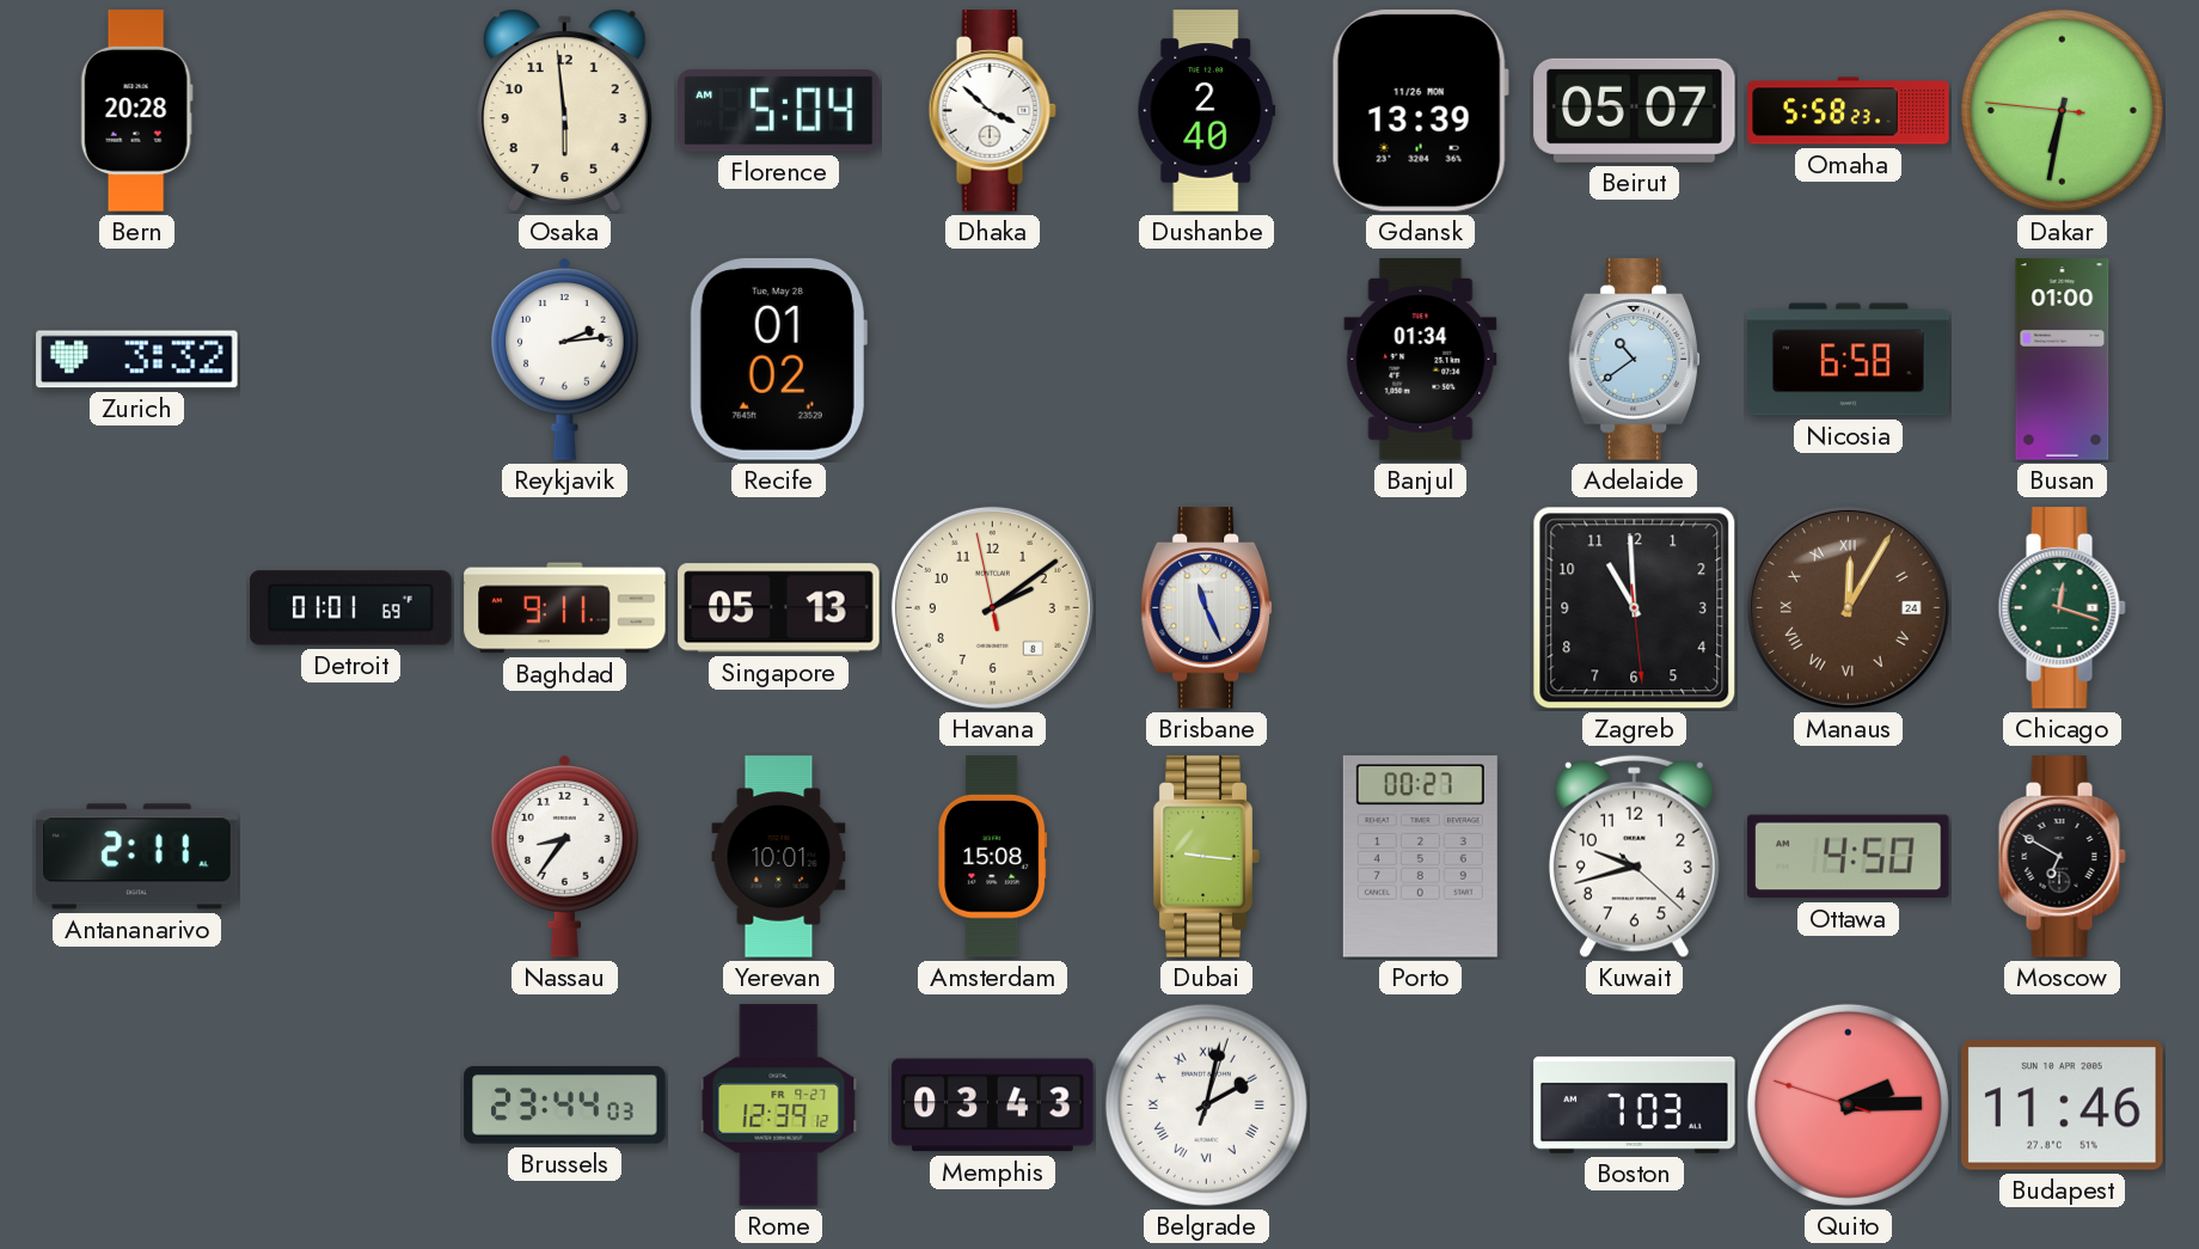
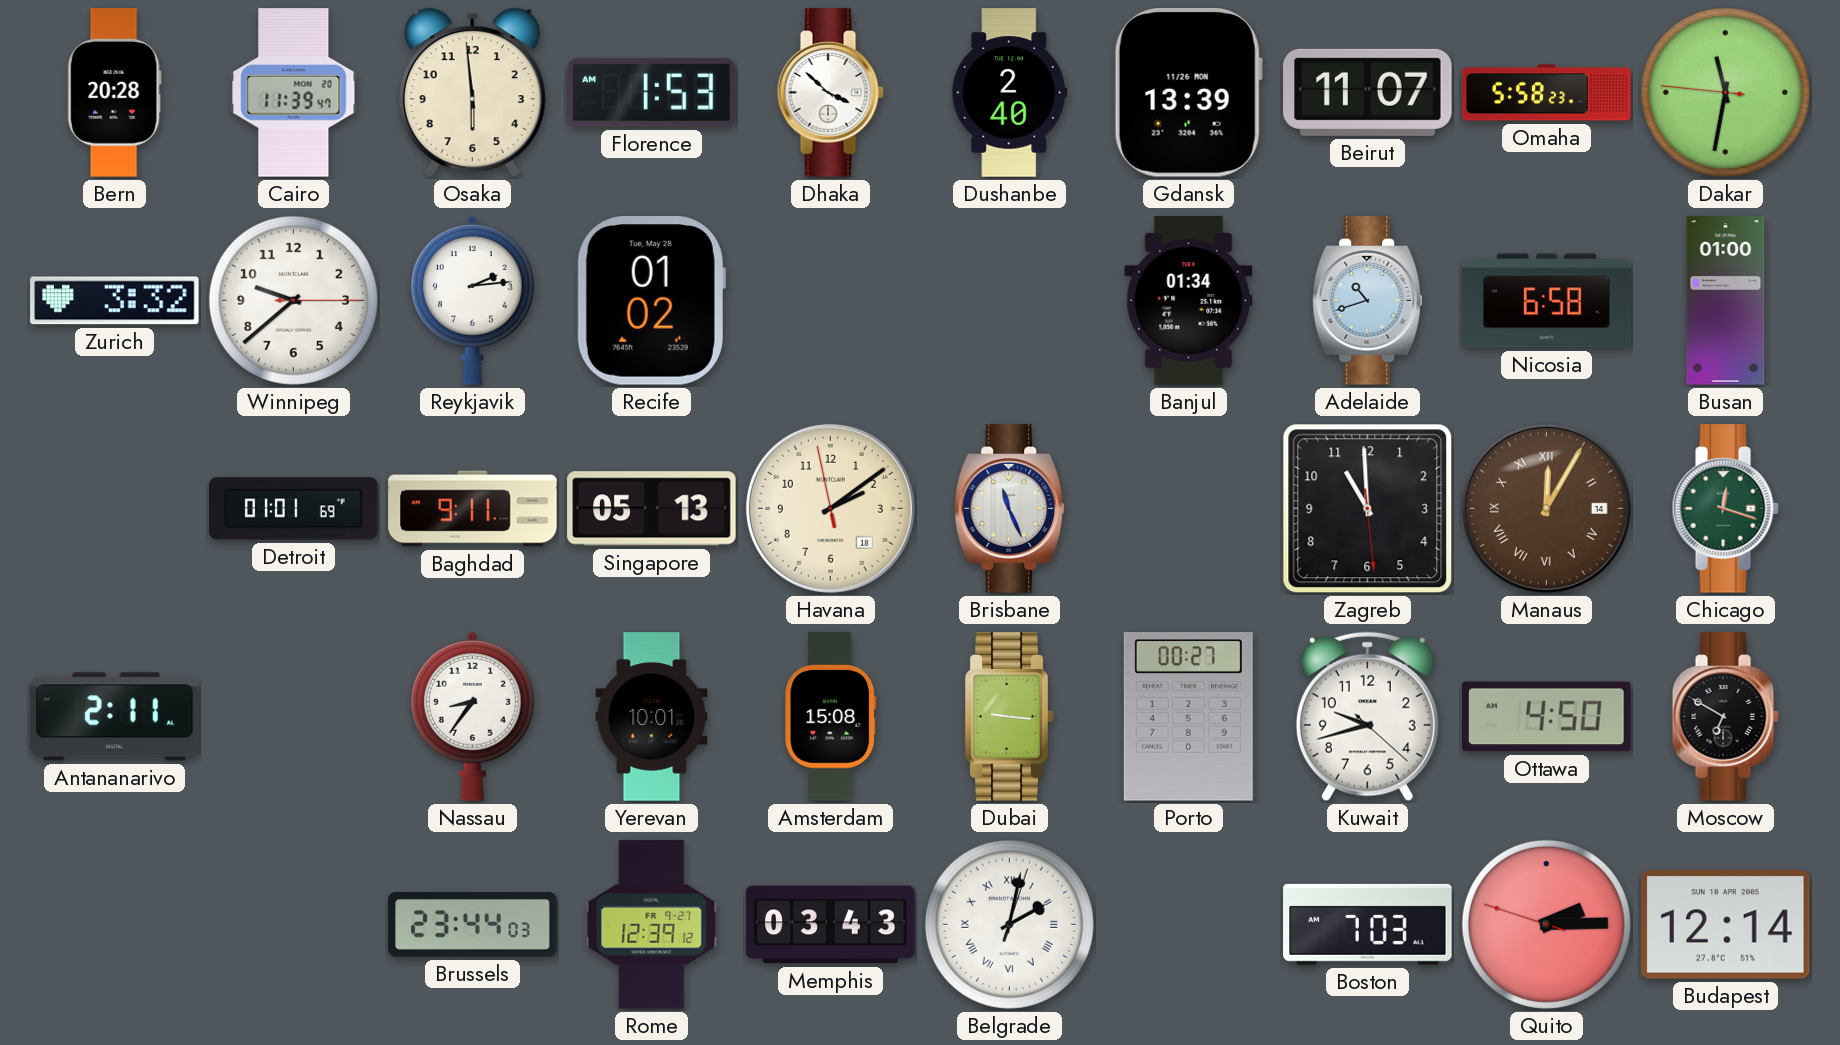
Cairo: none -> 11:39 (294, 93)
Florence: 5:04 -> 1:53 (652, 93)
Beirut: 05:07 -> 11:07 (1368, 92)
Dakar: 6:31 -> 11:31 (1725, 92)
Winnipeg: none -> 9:38 (293, 300)
Adelaide: 10:39 -> 10:42 (1368, 301)
Havana date: 8 -> 18 (830, 508)
Manaus date: 24 -> 14 (1546, 508)
Budapest: 11:46 -> 12:14 (1726, 925)
